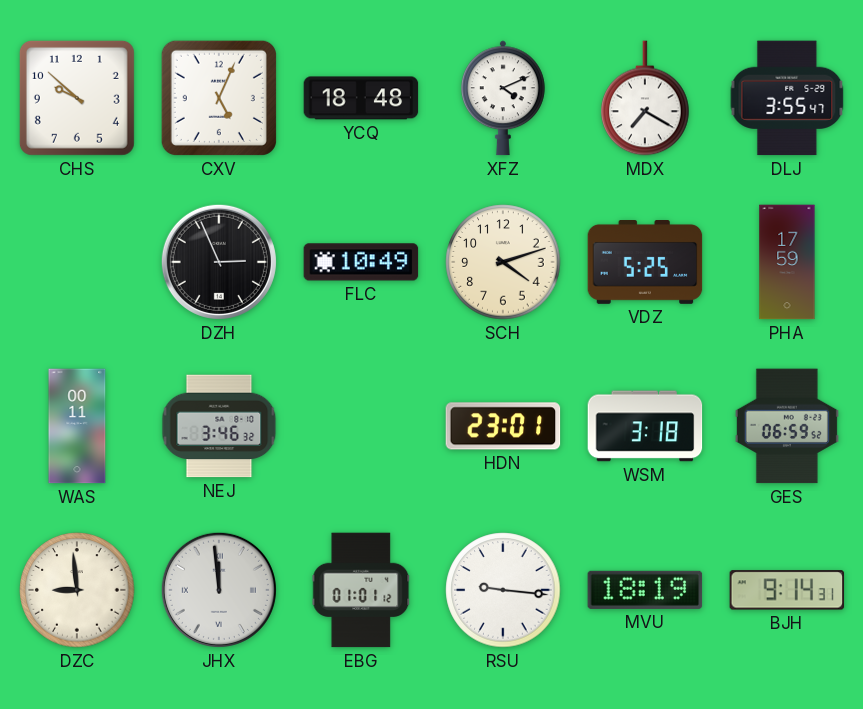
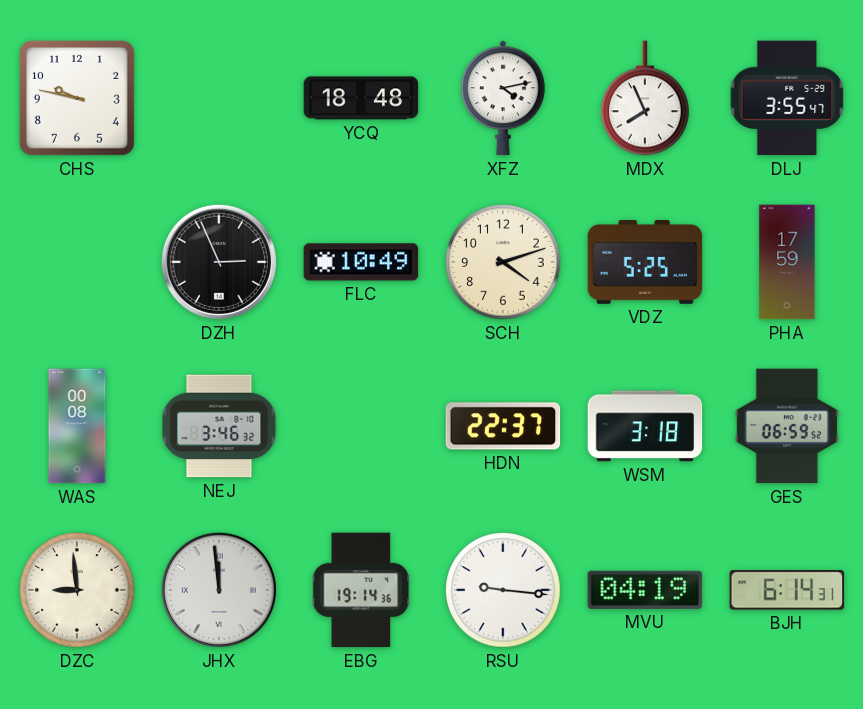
CHS: 9:52 -> 9:47 (77, 98)
CXV: 5:04 -> none (219, 98)
XFZ: 4:11 -> 4:13 (503, 98)
MDX: 7:20 -> 7:56 (645, 98)
WAS: 00:11 -> 00:08 (77, 426)
HDN: 23:01 -> 22:37 (503, 426)
EBG: 01:01 -> 19:14 (361, 590)
MVU: 18:19 -> 04:19 (645, 590)
BJH: 9:14 -> 6:14 (787, 590)
